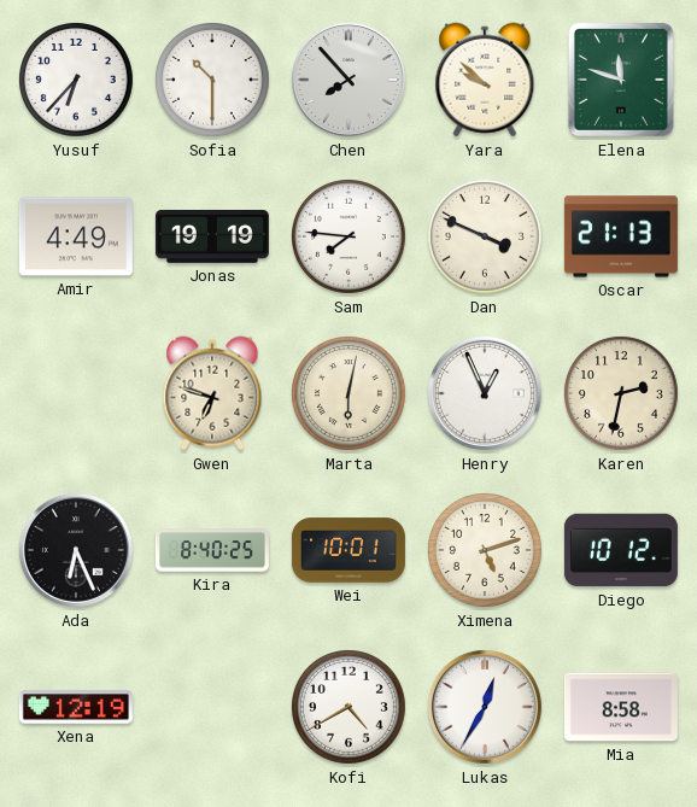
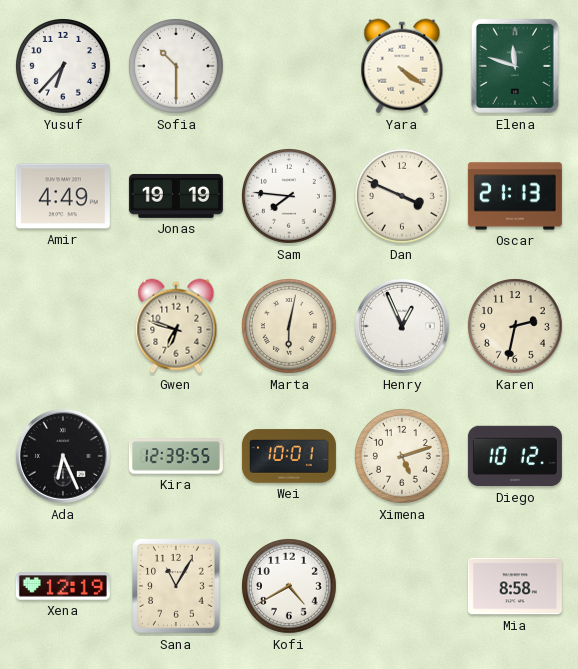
Chen: 7:53 -> none (348, 80)
Yara: 9:52 -> 4:21 (402, 66)
Kira: 8:40 -> 12:39 (176, 456)
Sana: none -> 11:05 (176, 586)
Lukas: 12:35 -> none (485, 707)
